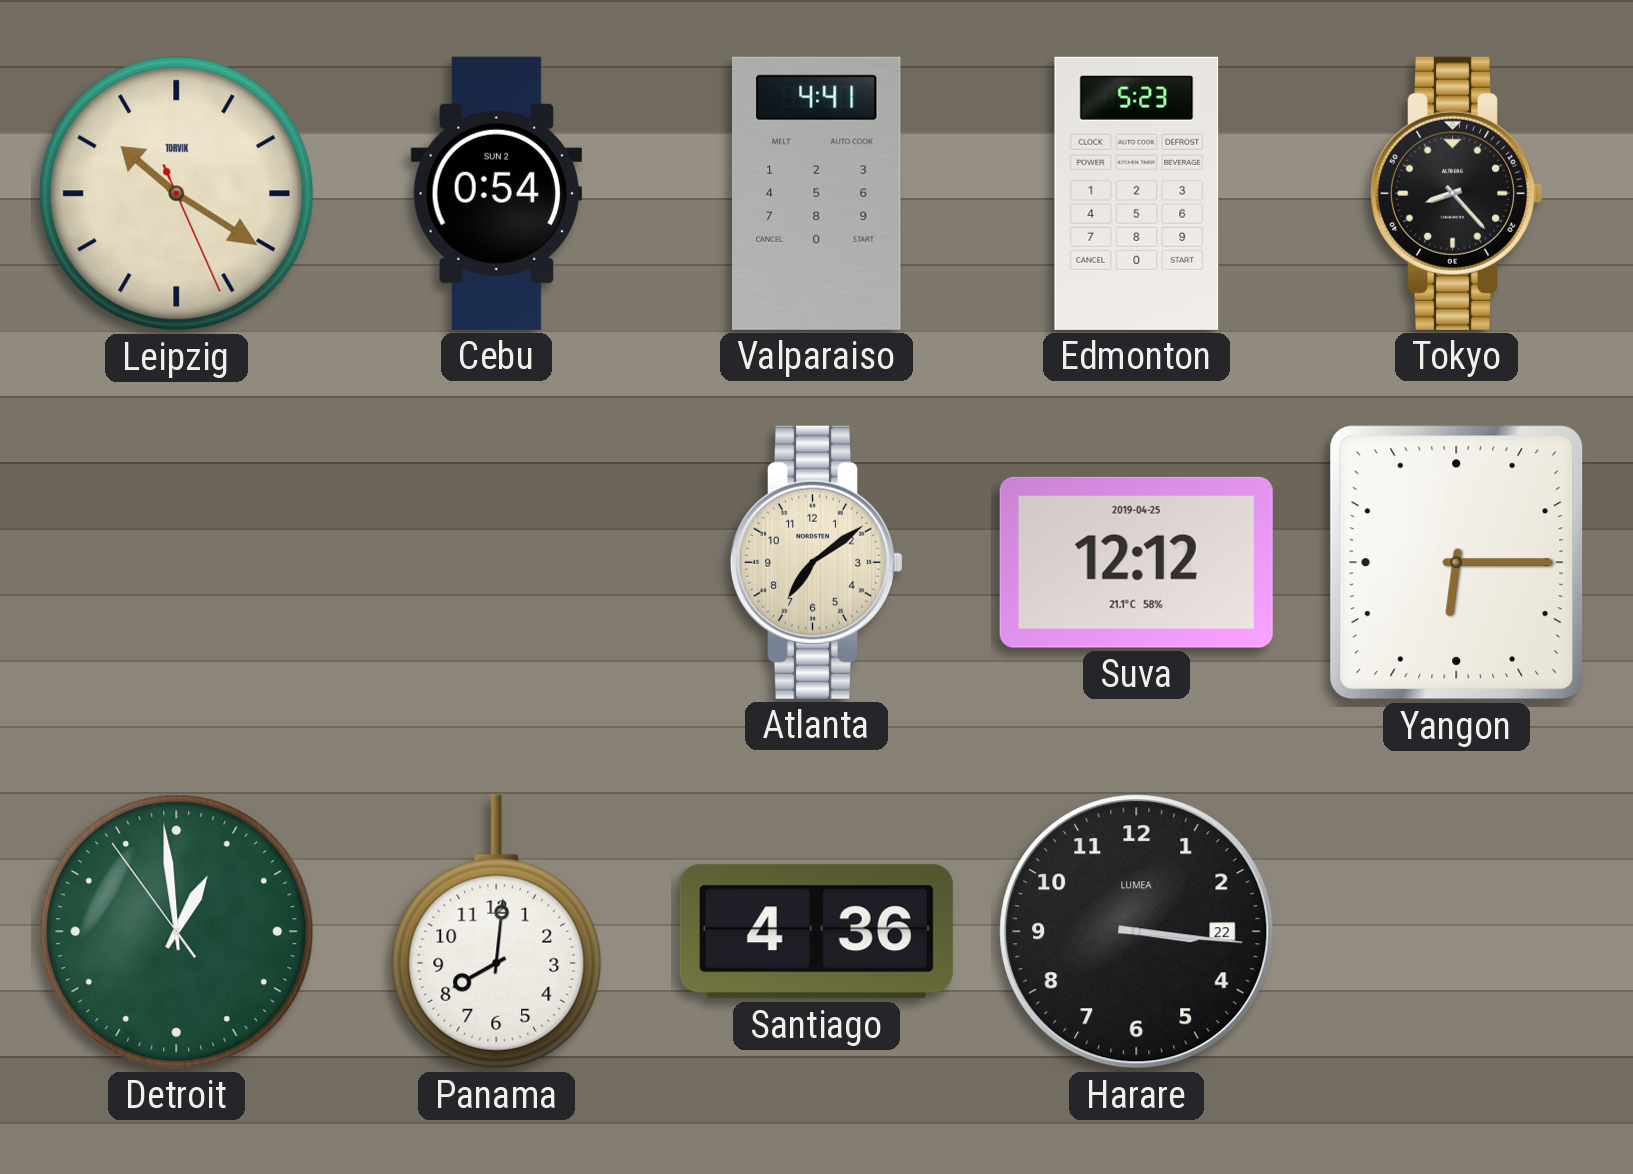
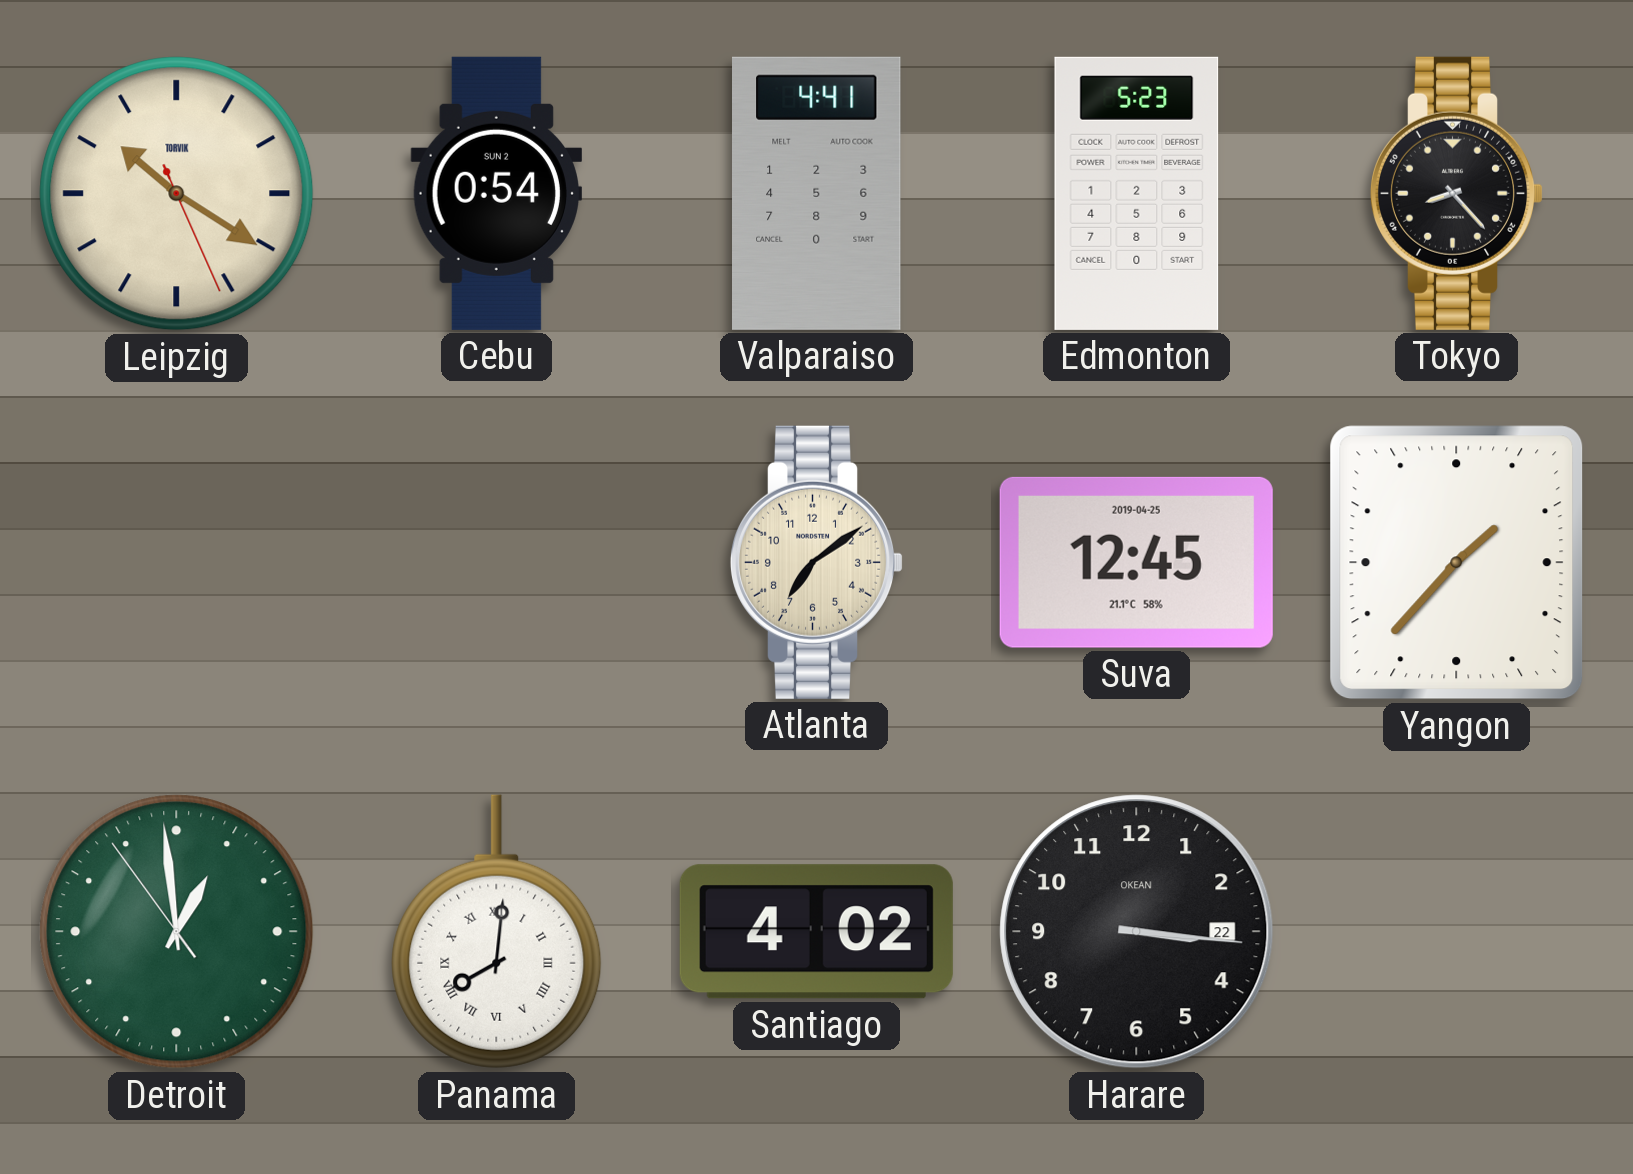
Suva: 12:12 -> 12:45 (1136, 562)
Yangon: 6:15 -> 1:37 (1457, 563)
Panama numerals: Arabic -> Roman (497, 932)
Santiago: 4:36 -> 4:02 (816, 932)
Harare brand: LUMEA -> OKEAN (1137, 932)
